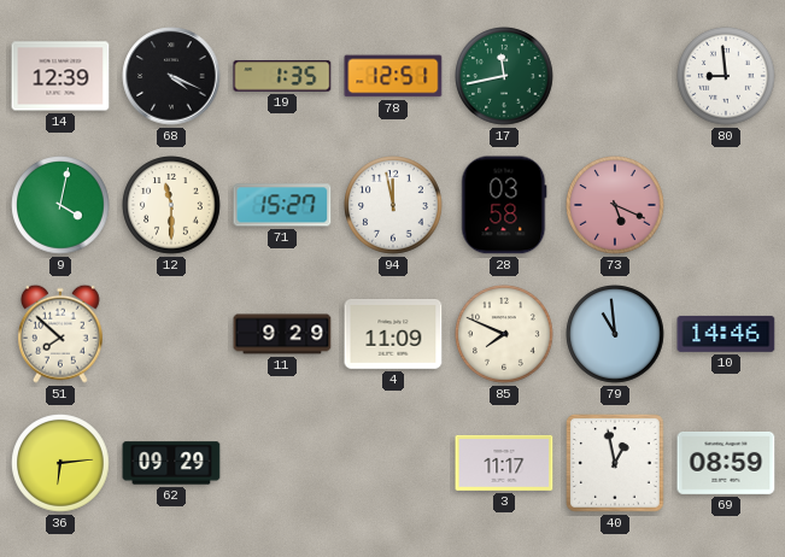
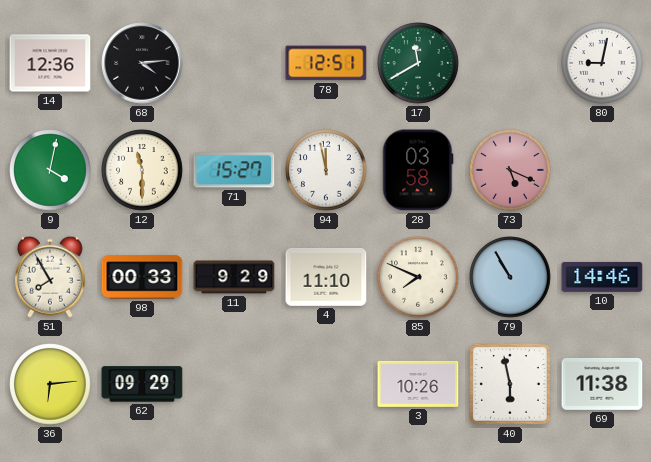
14: 12:39 -> 12:36 (50, 63)
68: 4:19 -> 4:14 (142, 63)
19: 1:35 -> none (282, 76)
17: 11:43 -> 11:40 (418, 63)
80: 8:59 -> 9:02 (602, 63)
51: 7:52 -> 7:55 (51, 277)
98: none -> 00:33 (142, 277)
4: 11:09 -> 11:10 (326, 278)
79: 10:59 -> 10:55 (510, 277)
3: 11:17 -> 10:26 (418, 384)
40: 12:58 -> 5:58 (510, 384)
69: 08:59 -> 11:38 (602, 384)
